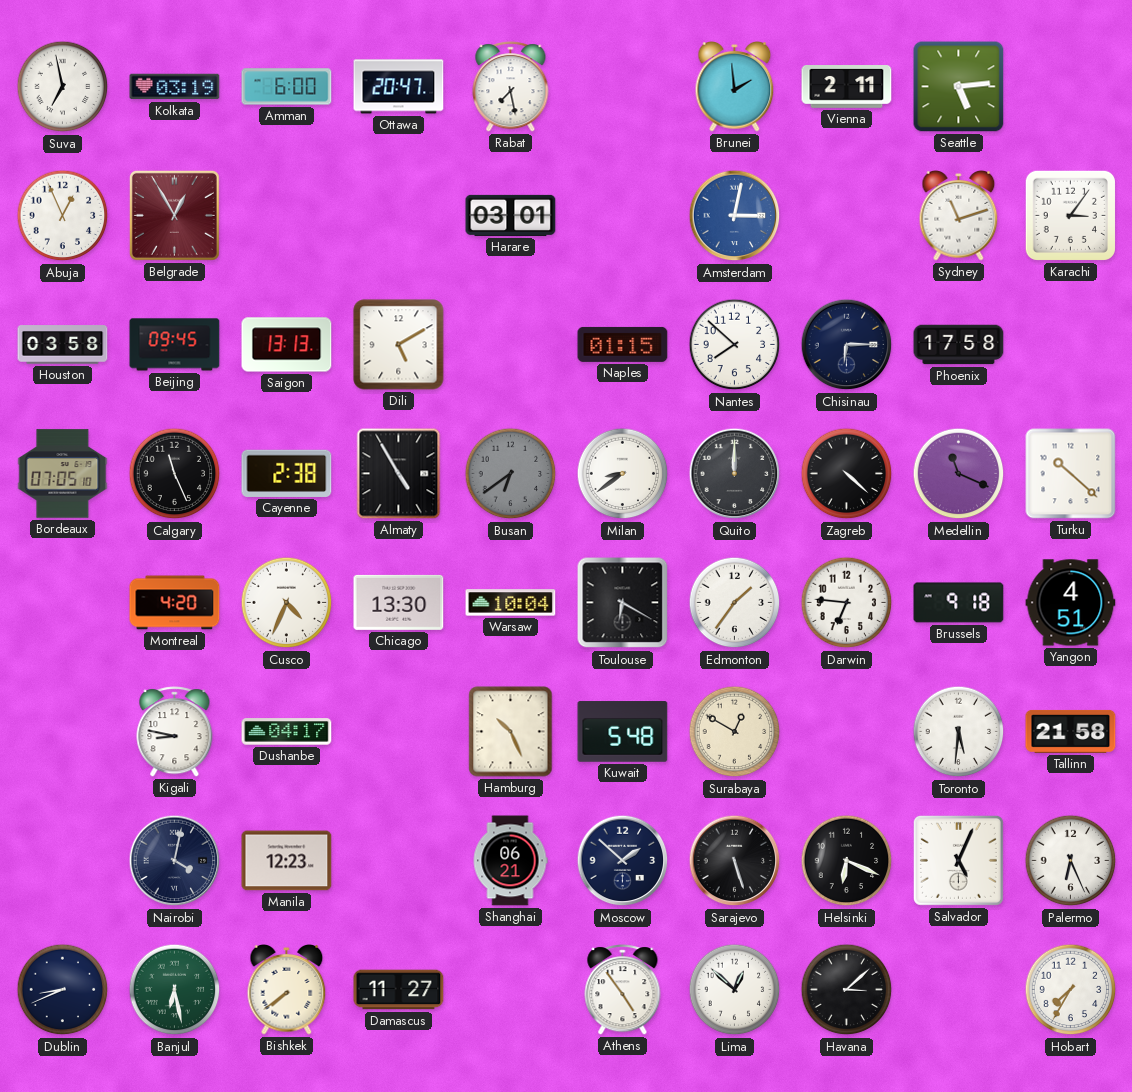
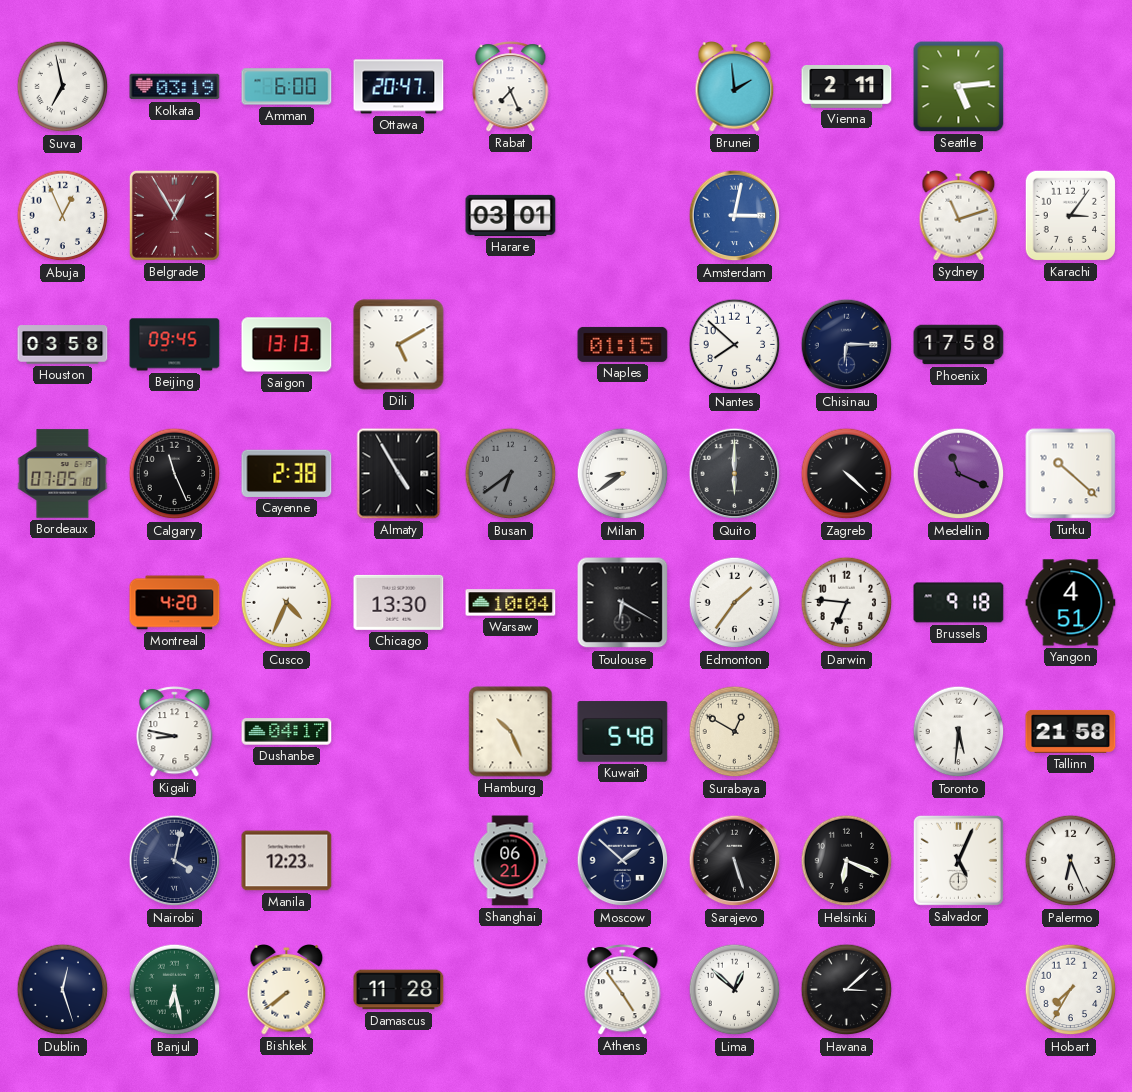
Rabat: 7:28 -> 7:26 (511, 87)
Quito: 12:00 -> 6:00 (735, 474)
Dublin: 8:41 -> 12:27 (63, 990)
Damascus: 11:27 -> 11:28 (399, 990)
